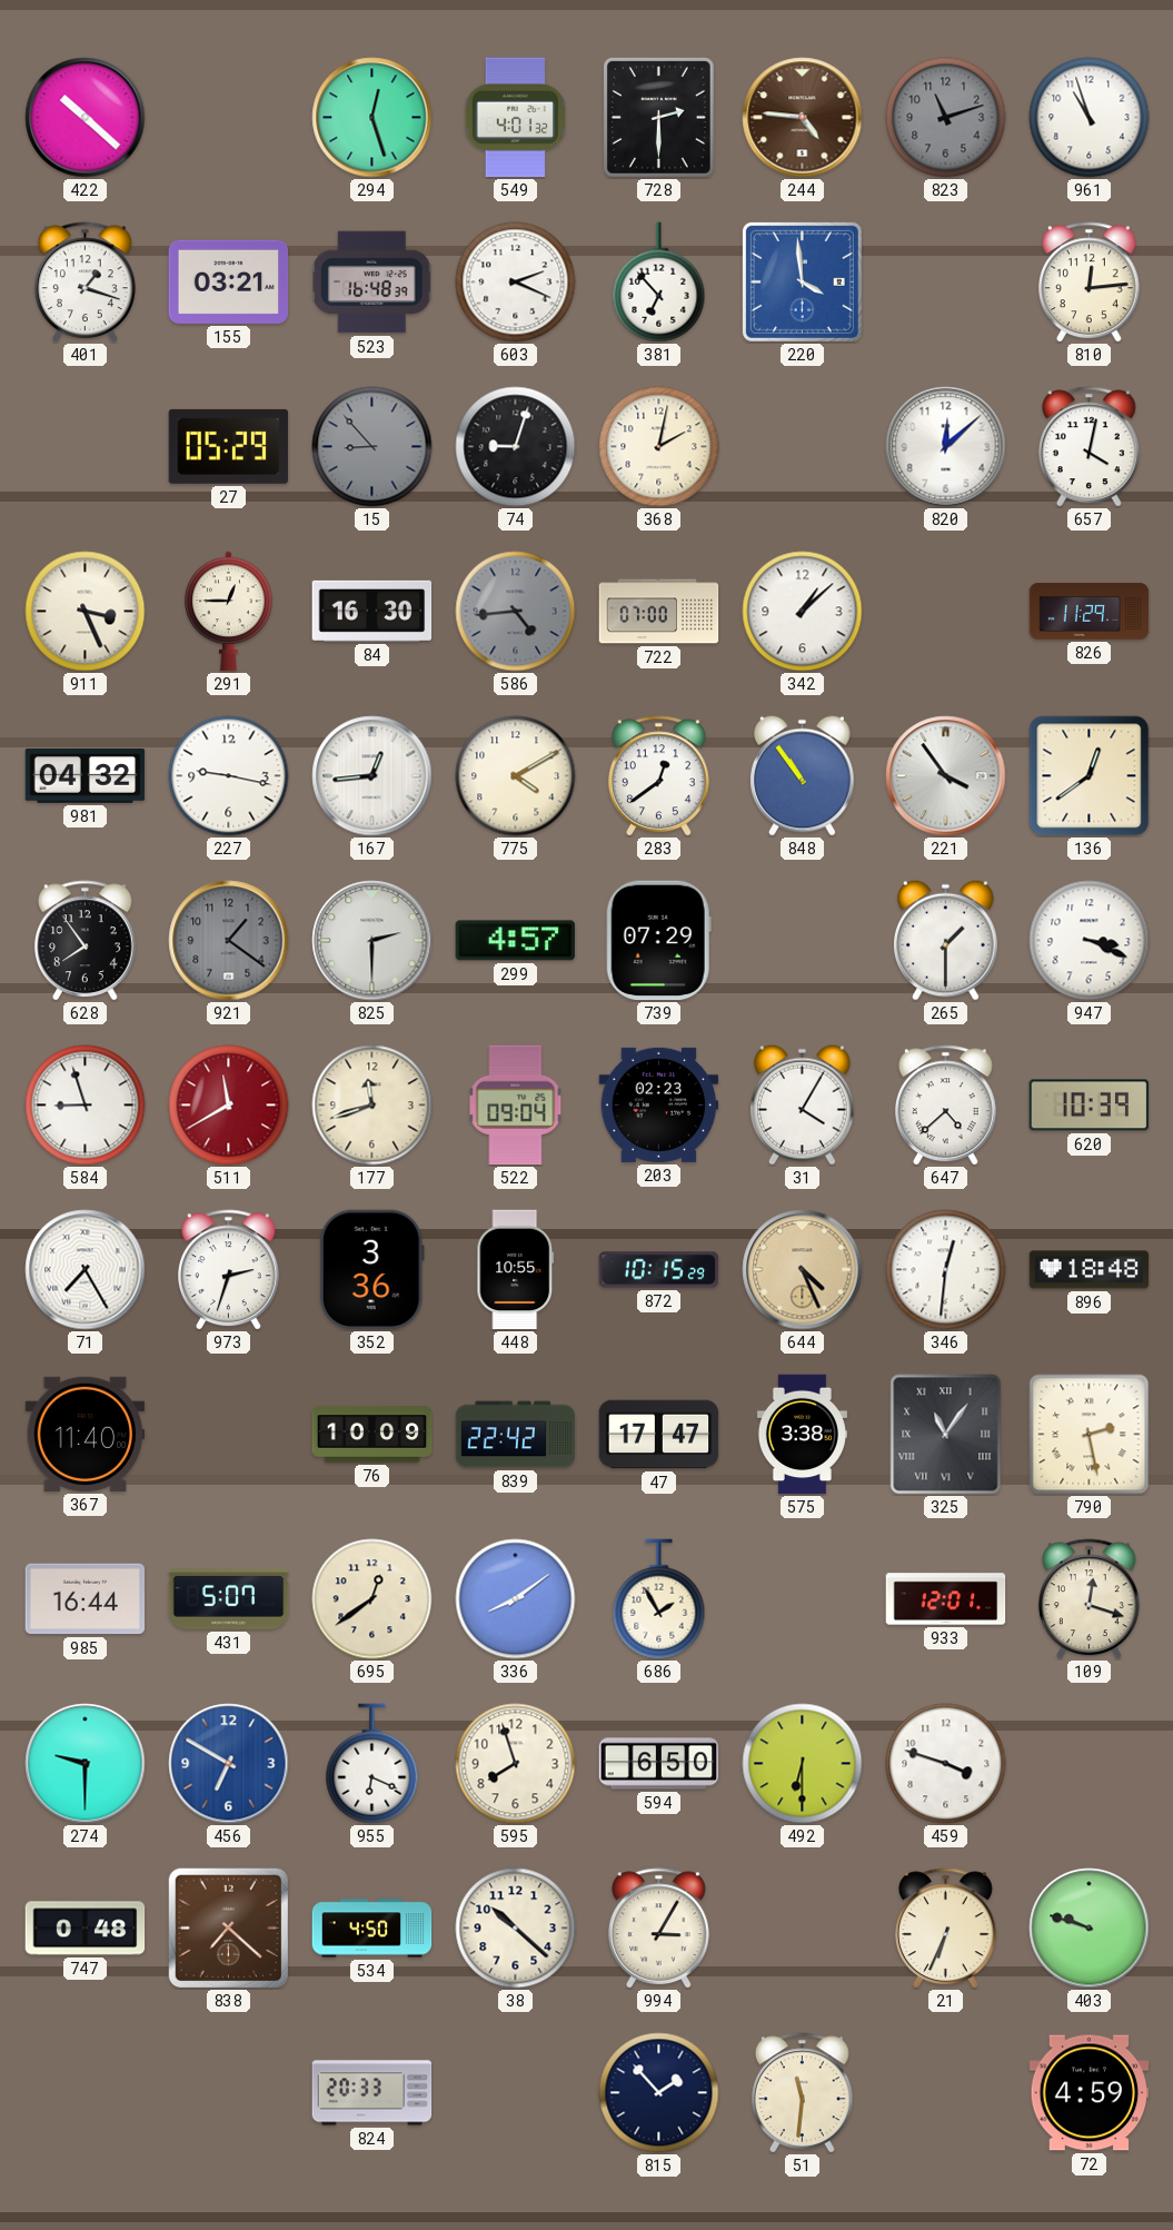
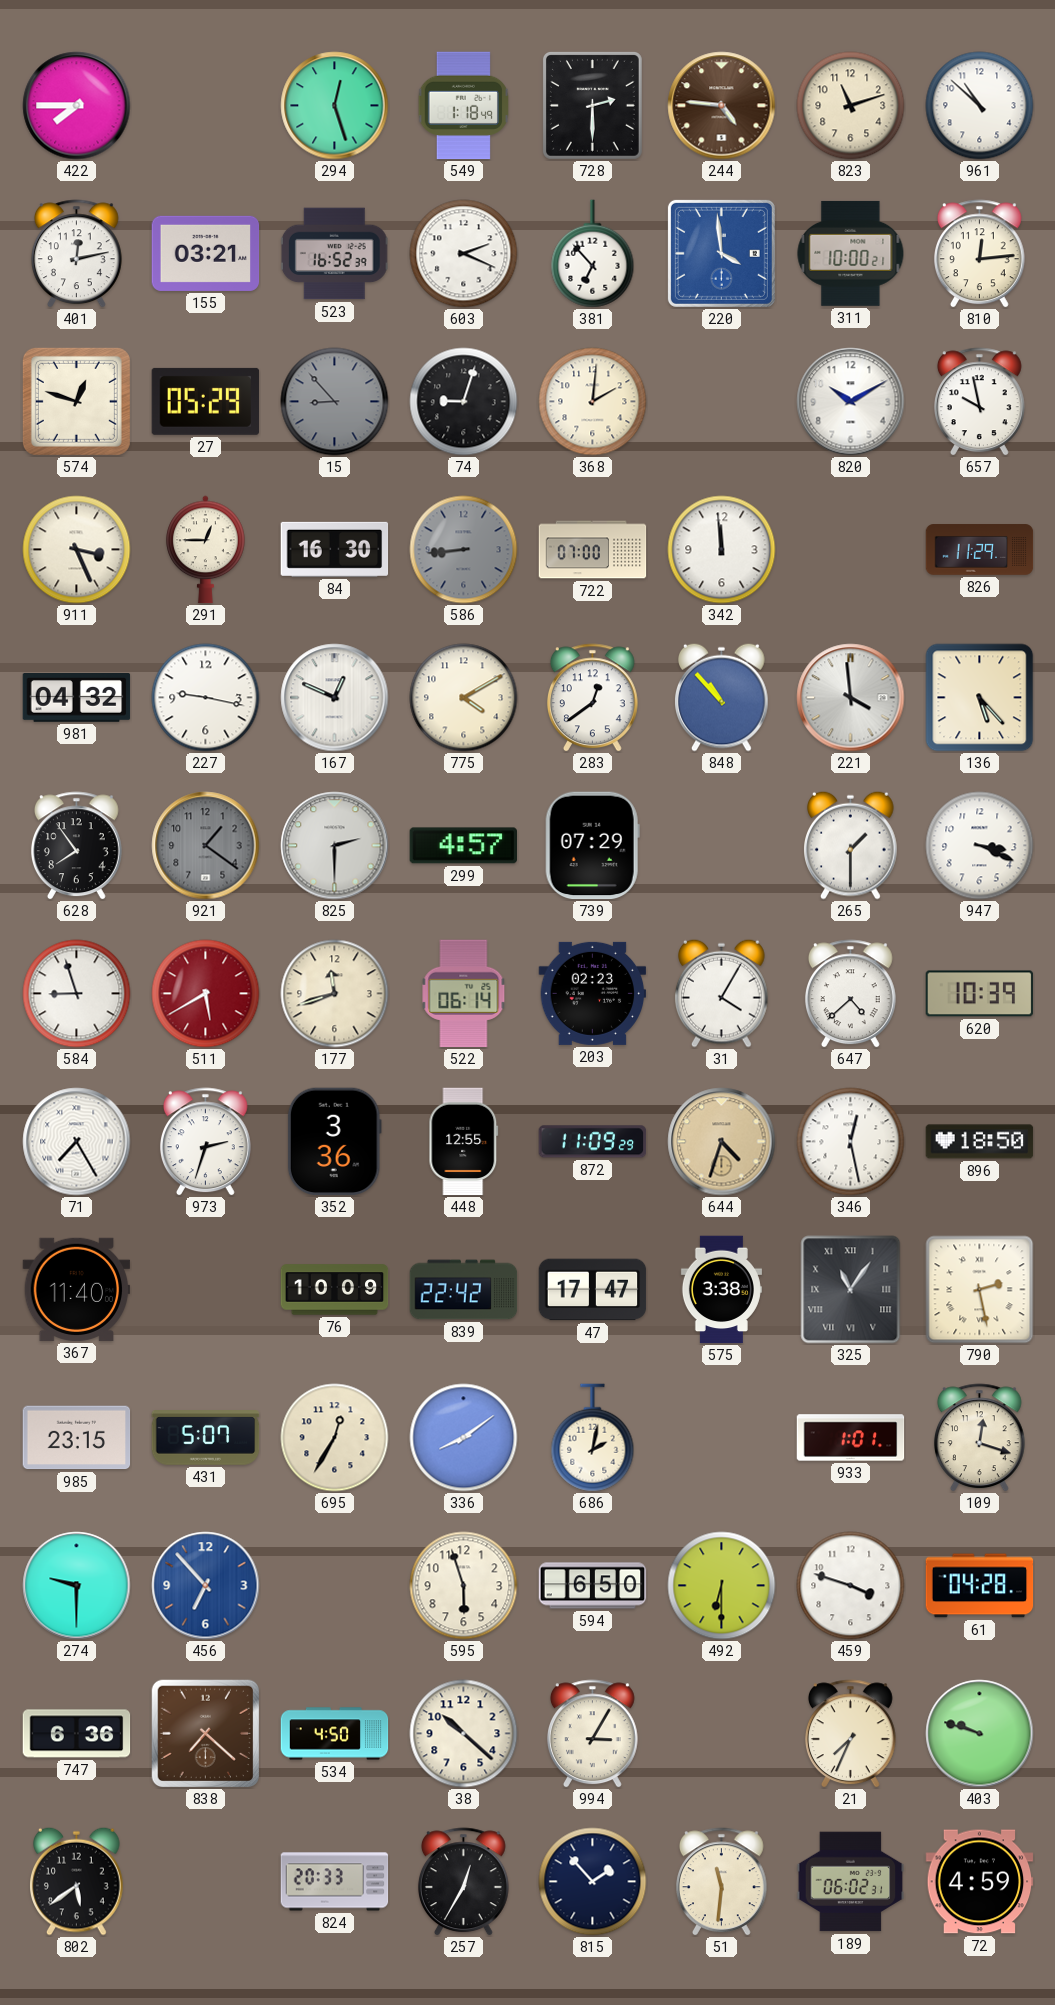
422: 10:22 -> 7:45 (77, 106)
549: 4:01 -> 1:18 (463, 106)
823 dial: grey -> cream (851, 106)
961: 10:57 -> 10:52 (980, 106)
401: 1:18 -> 12:13 (76, 254)
523: 16:48 -> 16:52 (334, 254)
311: none -> 10:00 (851, 253)
574: none -> 12:48 (76, 401)
368: 2:02 -> 2:01 (593, 402)
820: 12:08 -> 10:10 (851, 402)
657: 4:02 -> 9:58 (979, 402)
586: 4:44 -> 8:44 (464, 550)
342: 1:08 -> 11:59 (722, 550)
167: 12:44 -> 12:49 (335, 698)
848: 10:54 -> 10:53 (722, 697)
221: 3:54 -> 3:59 (851, 698)
136: 12:39 -> 5:23 (980, 698)
511: 11:40 -> 5:40 (206, 994)
522: 09:04 -> 06:14 (464, 994)
448: 10:55 -> 12:55 (464, 1142)
872: 10:15 -> 11:09 (593, 1142)
644: 4:26 -> 4:33 (722, 1142)
346: 12:31 -> 12:28 (851, 1142)
896: 18:48 -> 18:50 (980, 1142)
985: 16:44 -> 23:15 (77, 1438)
695: 12:39 -> 12:35 (335, 1438)
686: 1:55 -> 2:02 (593, 1438)
933: 12:01 -> 1:01 (851, 1438)
456: 6:50 -> 6:53 (206, 1586)
955: 6:19 -> none (372, 1764)
595: 7:57 -> 5:57 (464, 1586)
61: none -> 04:28 (980, 1586)
747: 0:48 -> 6:36 (77, 1734)
21: 6:34 -> 7:34 (850, 1734)
802: none -> 5:39 (77, 1881)
257: none -> 12:35 (463, 1882)
189: none -> 06:02 (851, 1882)
